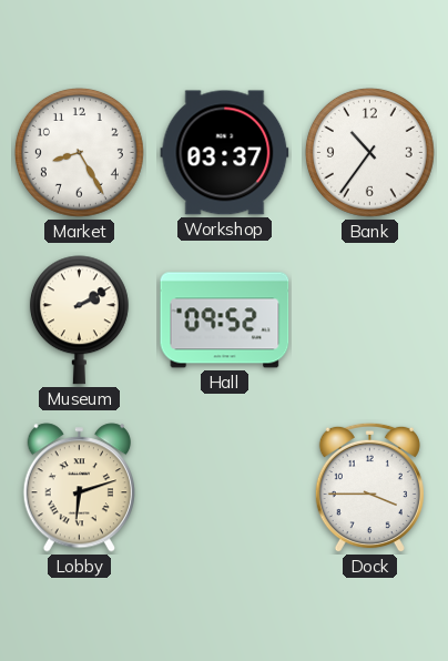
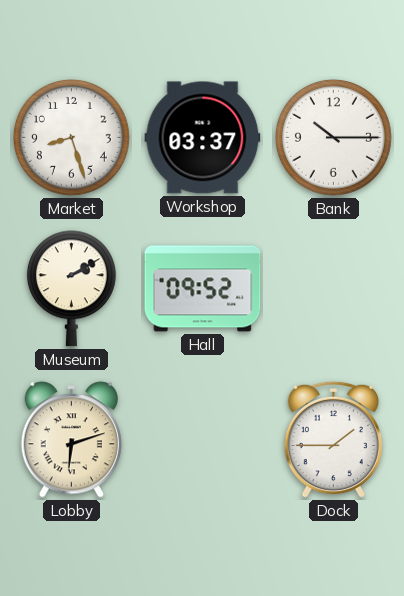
Market: 8:25 -> 8:27 (71, 137)
Bank: 10:36 -> 10:15 (333, 137)
Dock: 3:45 -> 1:45 (333, 440)
